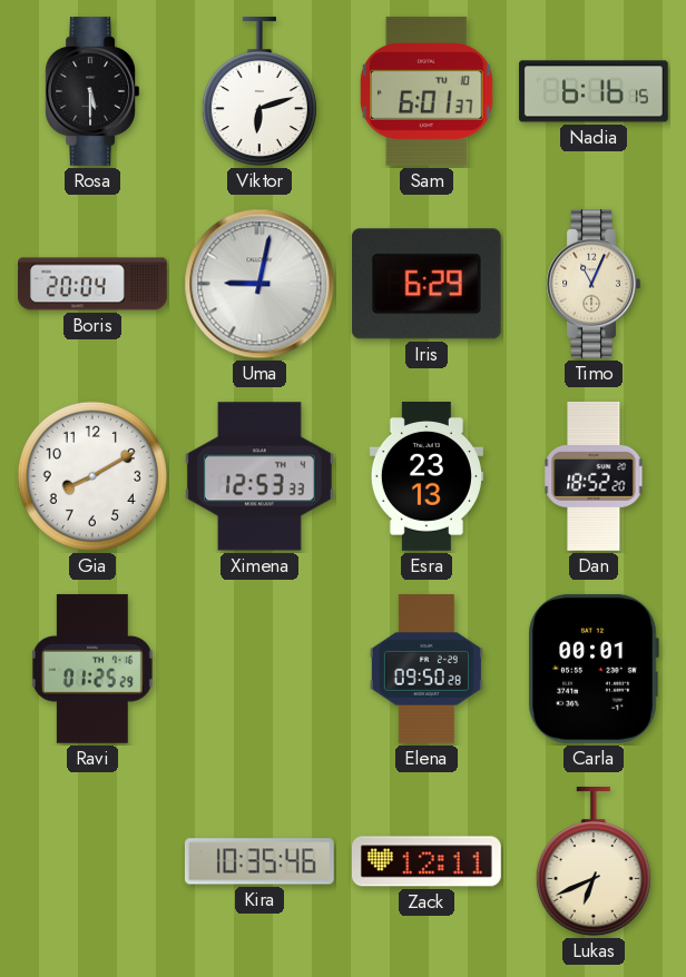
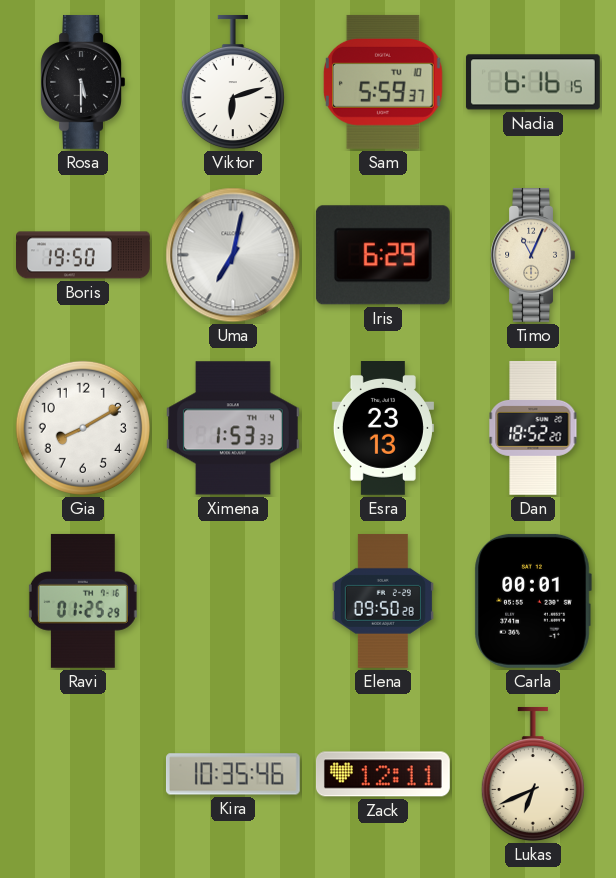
Sam: 6:01 -> 5:59 (383, 82)
Boris: 20:04 -> 19:50 (84, 255)
Uma: 9:02 -> 7:02 (233, 255)
Ximena: 12:53 -> 1:53 (233, 428)
